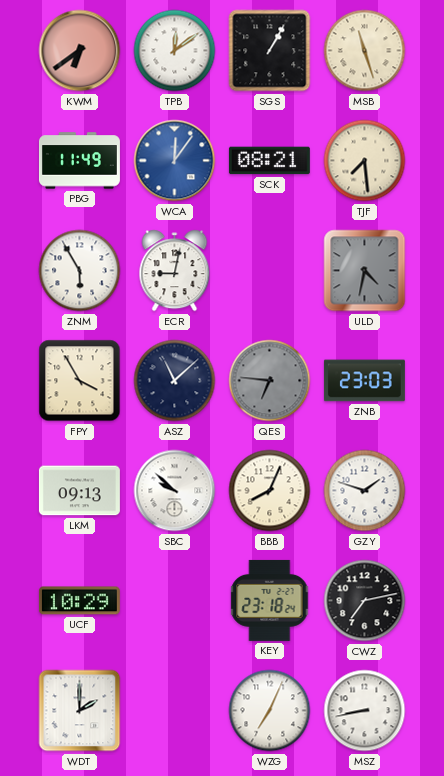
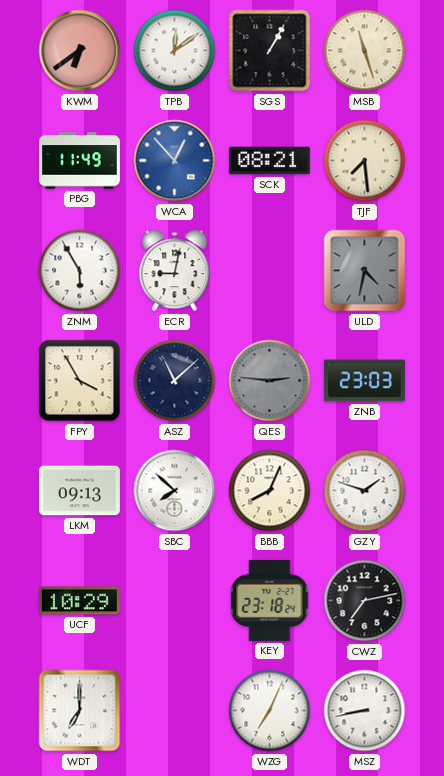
WCA: 12:06 -> 12:53 (175, 161)
QES: 6:46 -> 2:46 (270, 381)
SBC: 9:52 -> 7:52 (175, 491)
WDT: 2:00 -> 7:00 (80, 711)
